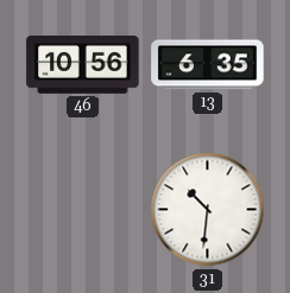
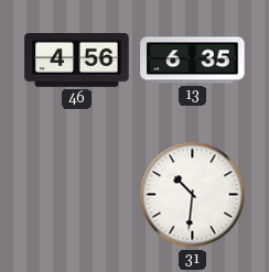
46: 10:56 -> 4:56 (77, 61)
